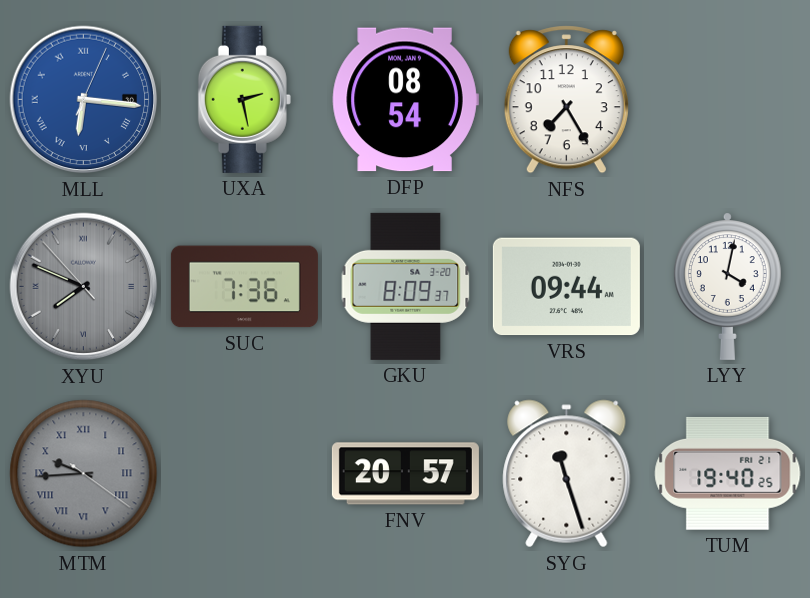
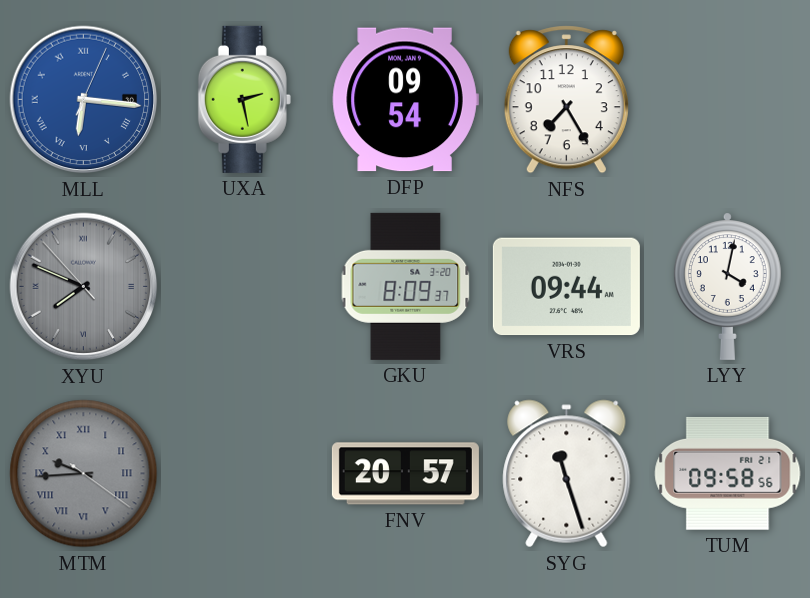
DFP: 08:54 -> 09:54 (405, 100)
SUC: 7:36 -> none (244, 287)
TUM: 19:40 -> 09:58 (728, 473)
